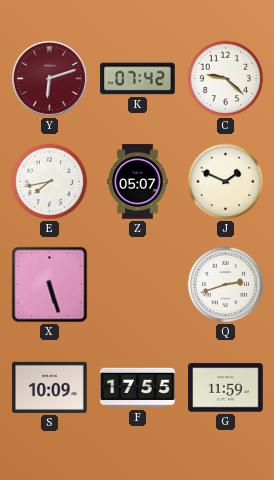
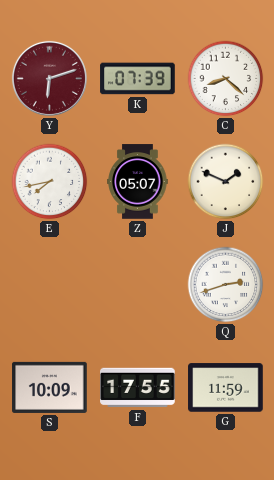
K: 07:42 -> 07:39 (138, 79)
C: 9:22 -> 8:22 (226, 79)
X: 5:27 -> none (50, 285)
